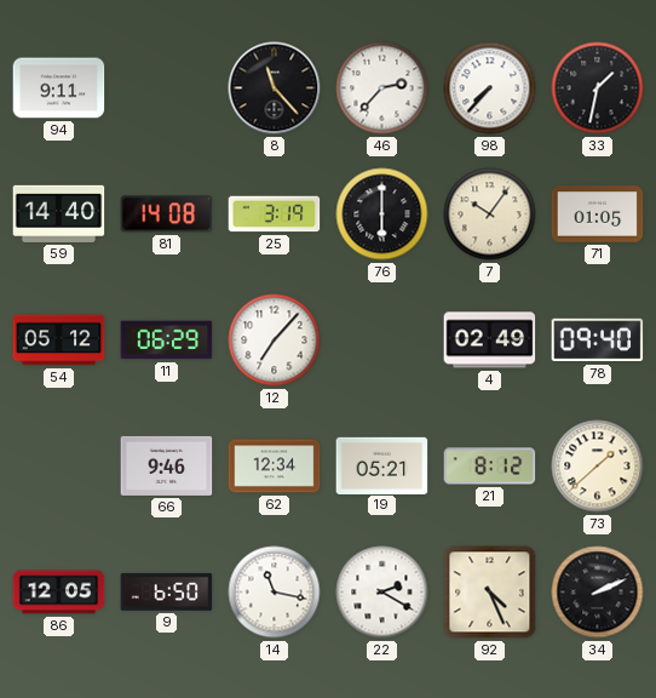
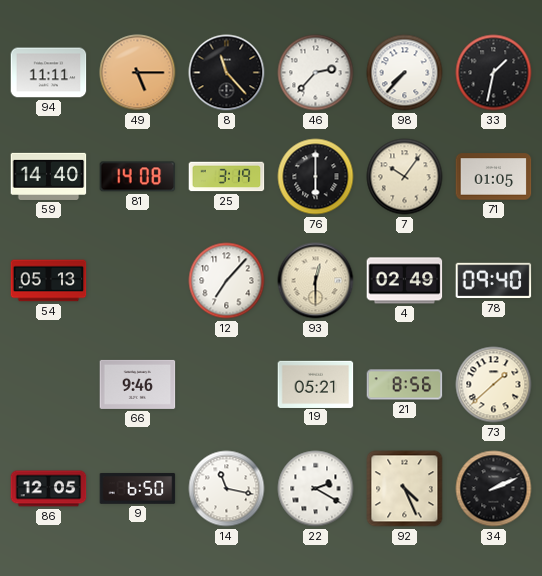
94: 9:11 -> 11:11 (49, 73)
49: none -> 5:15 (138, 73)
54: 05:12 -> 05:13 (49, 281)
11: 06:29 -> none (167, 341)
93: none -> 12:30 (316, 281)
62: 12:34 -> none (275, 467)
21: 8:12 -> 8:56 (405, 385)
